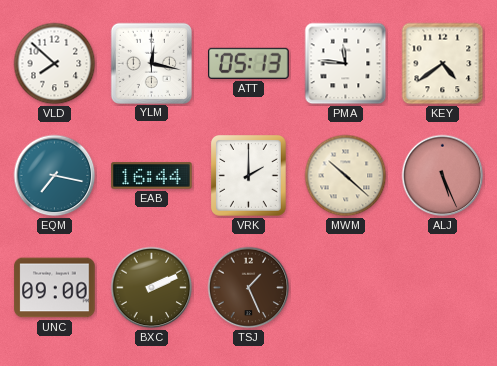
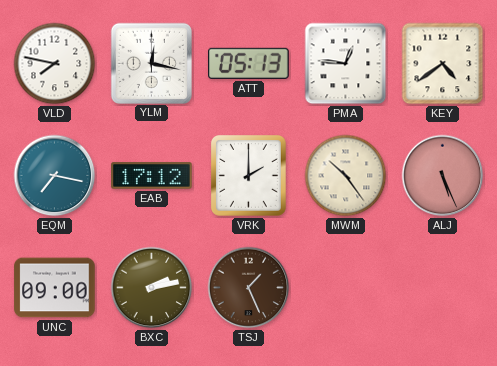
VLD: 7:52 -> 7:47 (55, 64)
PMA: 11:46 -> 12:46 (346, 64)
EAB: 16:44 -> 17:12 (152, 176)
MWM: 10:22 -> 10:24 (346, 176)
BXC: 2:11 -> 2:13 (152, 288)
